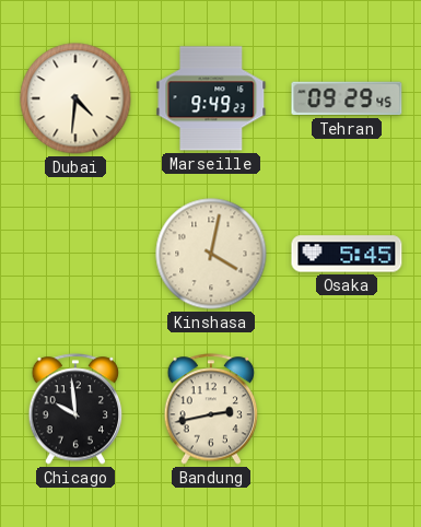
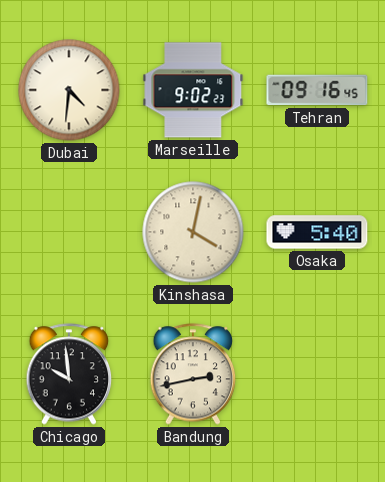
Marseille: 9:49 -> 9:02 (193, 90)
Tehran: 09:29 -> 09:16 (317, 90)
Osaka: 5:45 -> 5:40 (317, 232)
